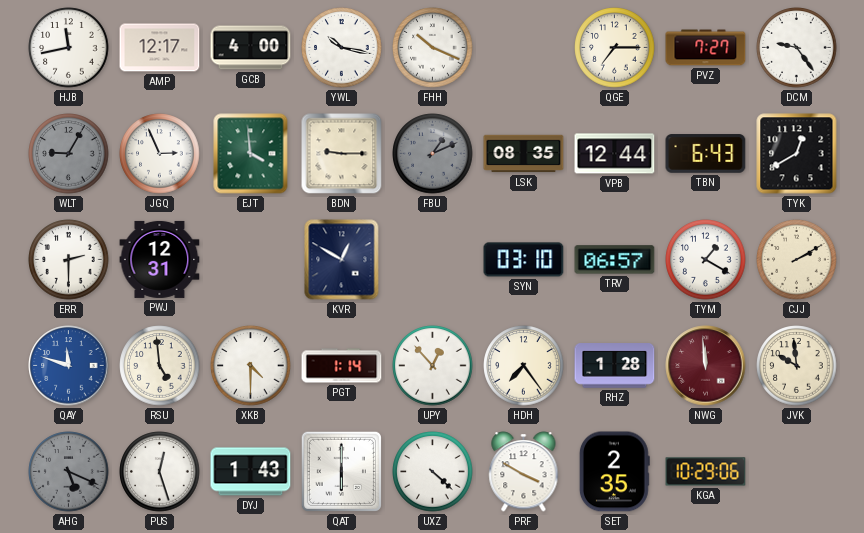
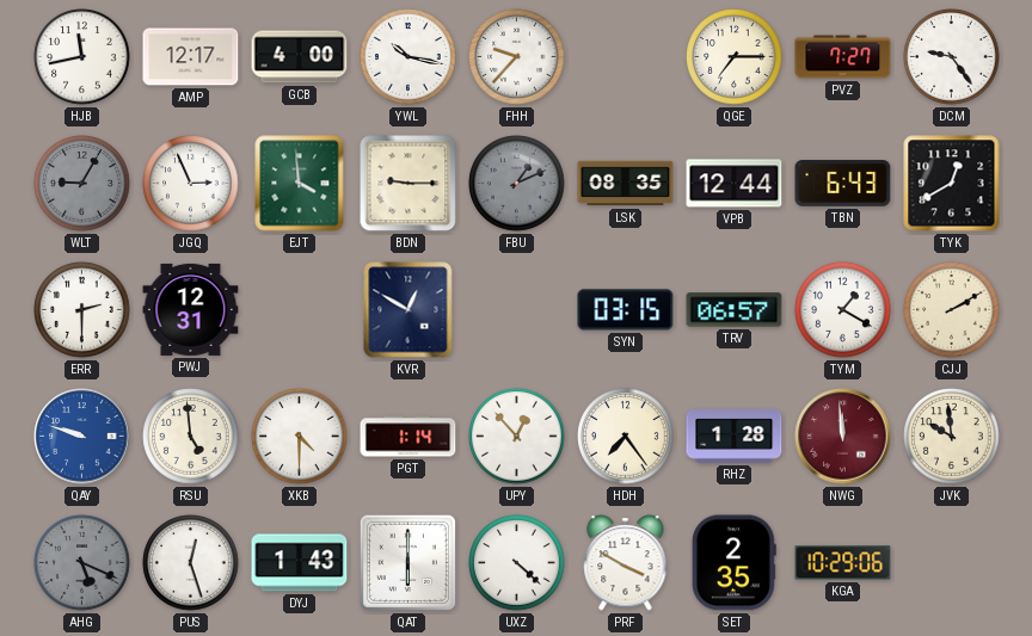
FHH: 10:19 -> 9:37 (517, 57)
SYN: 03:10 -> 03:15 (626, 310)
QAY: 11:48 -> 9:48 (82, 437)
